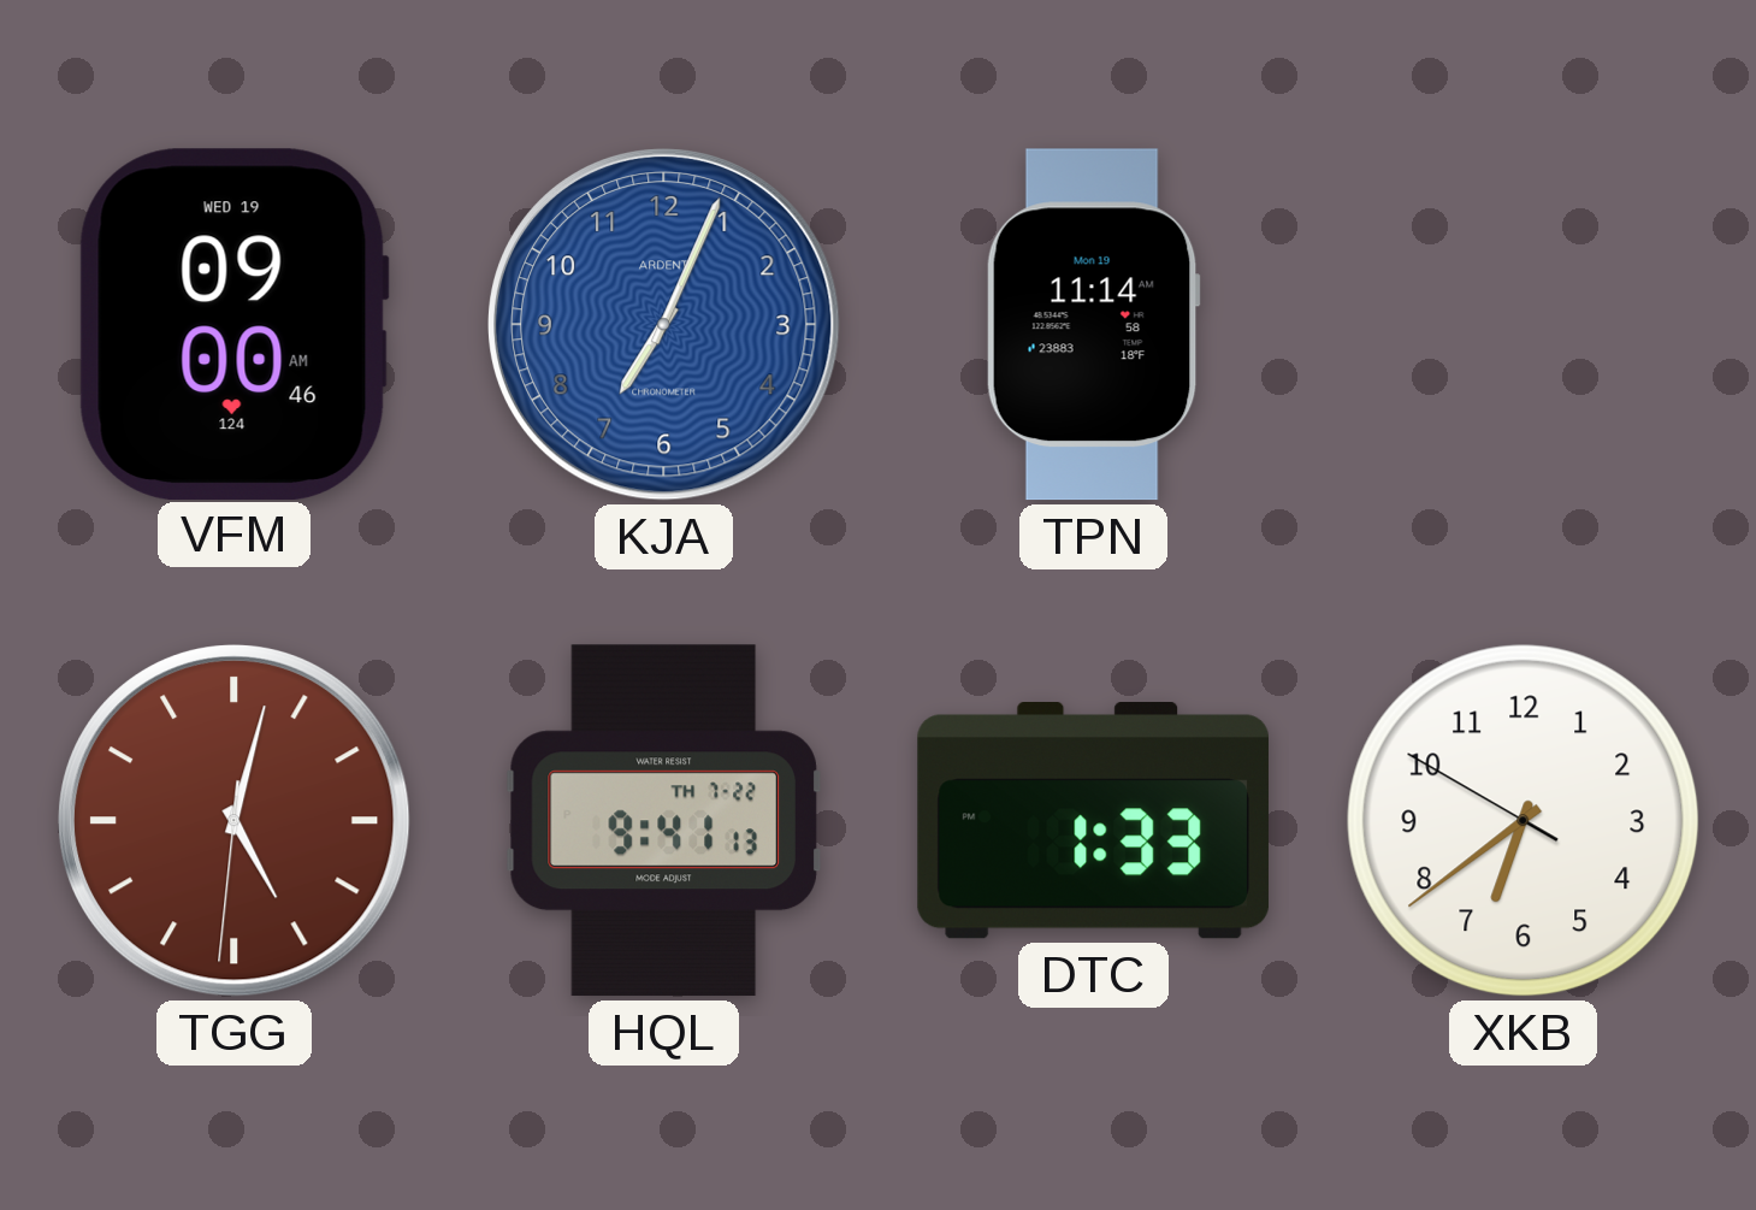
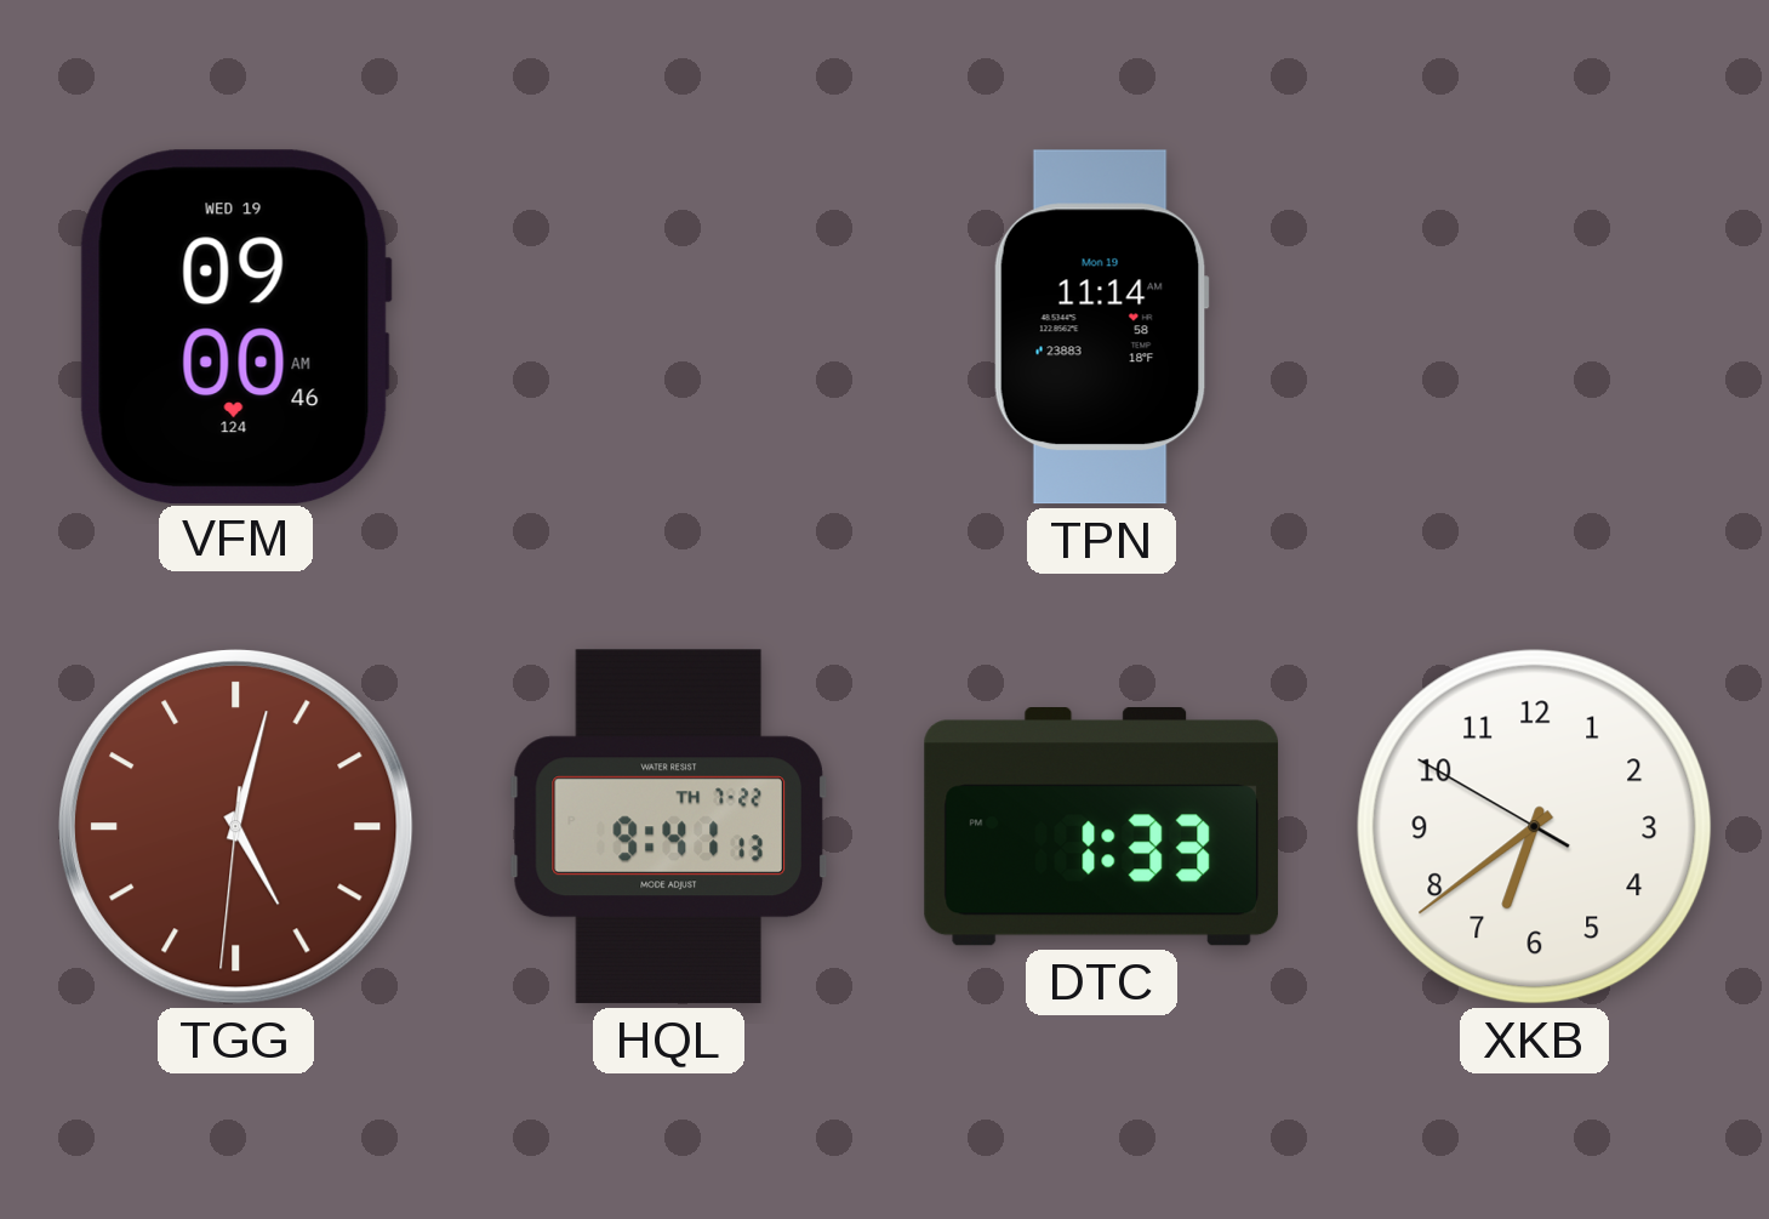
KJA: 7:04 -> none (664, 325)
